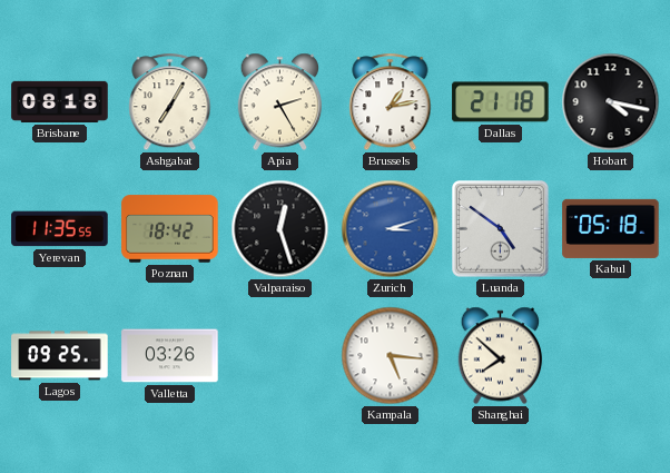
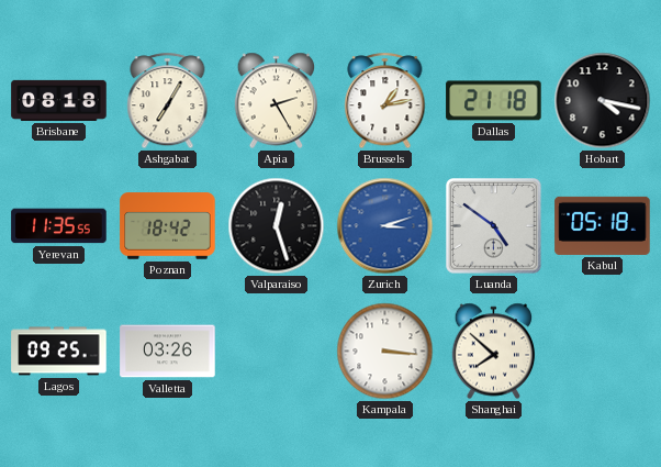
Kampala: 5:16 -> 3:16 (385, 352)
